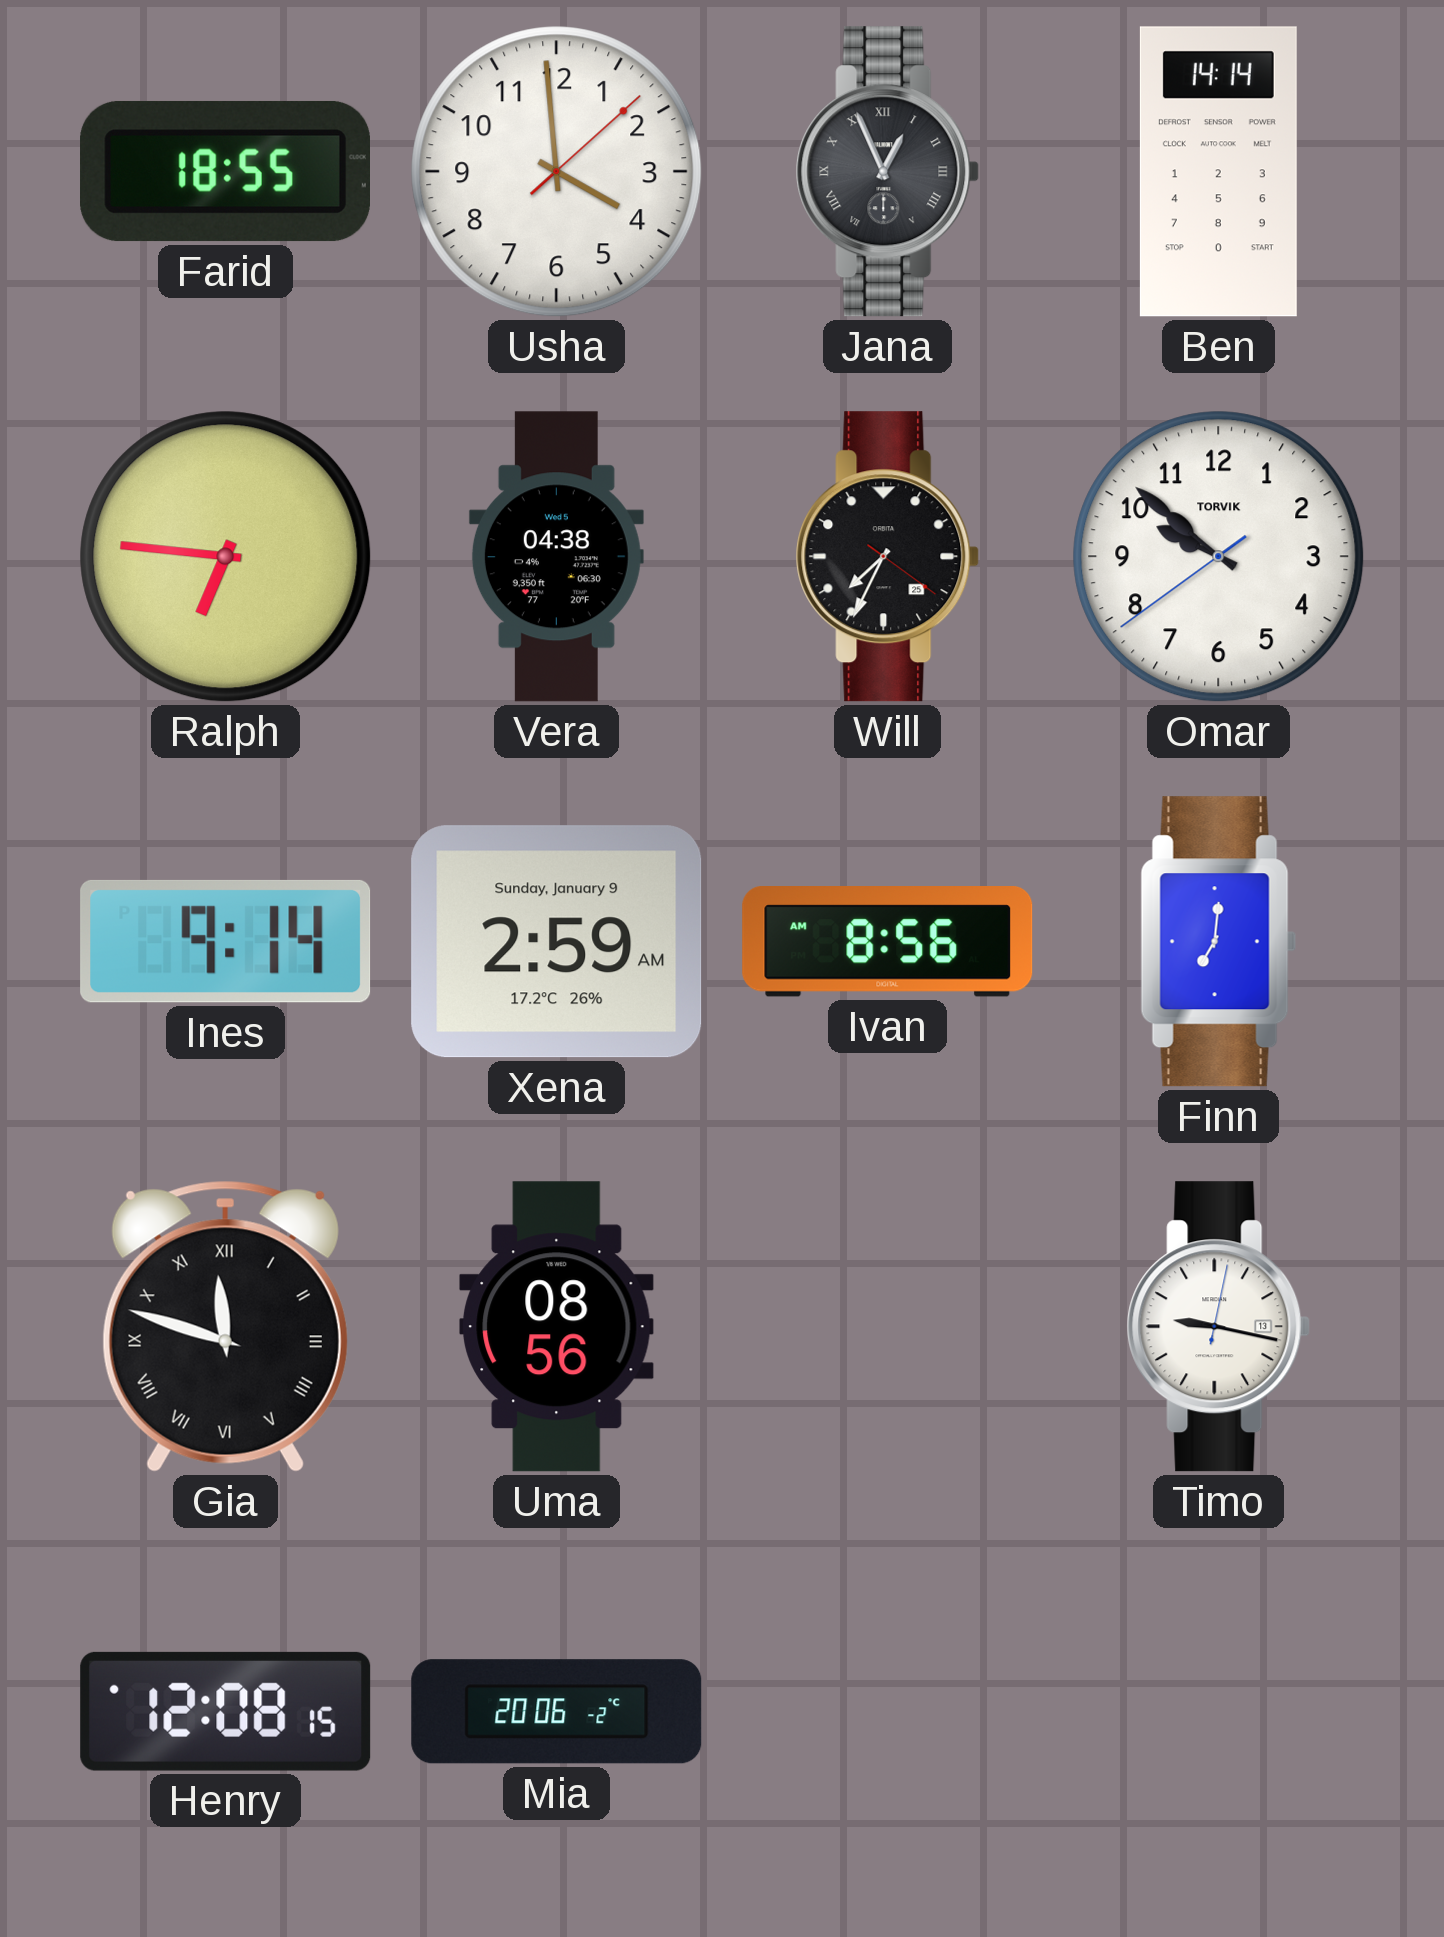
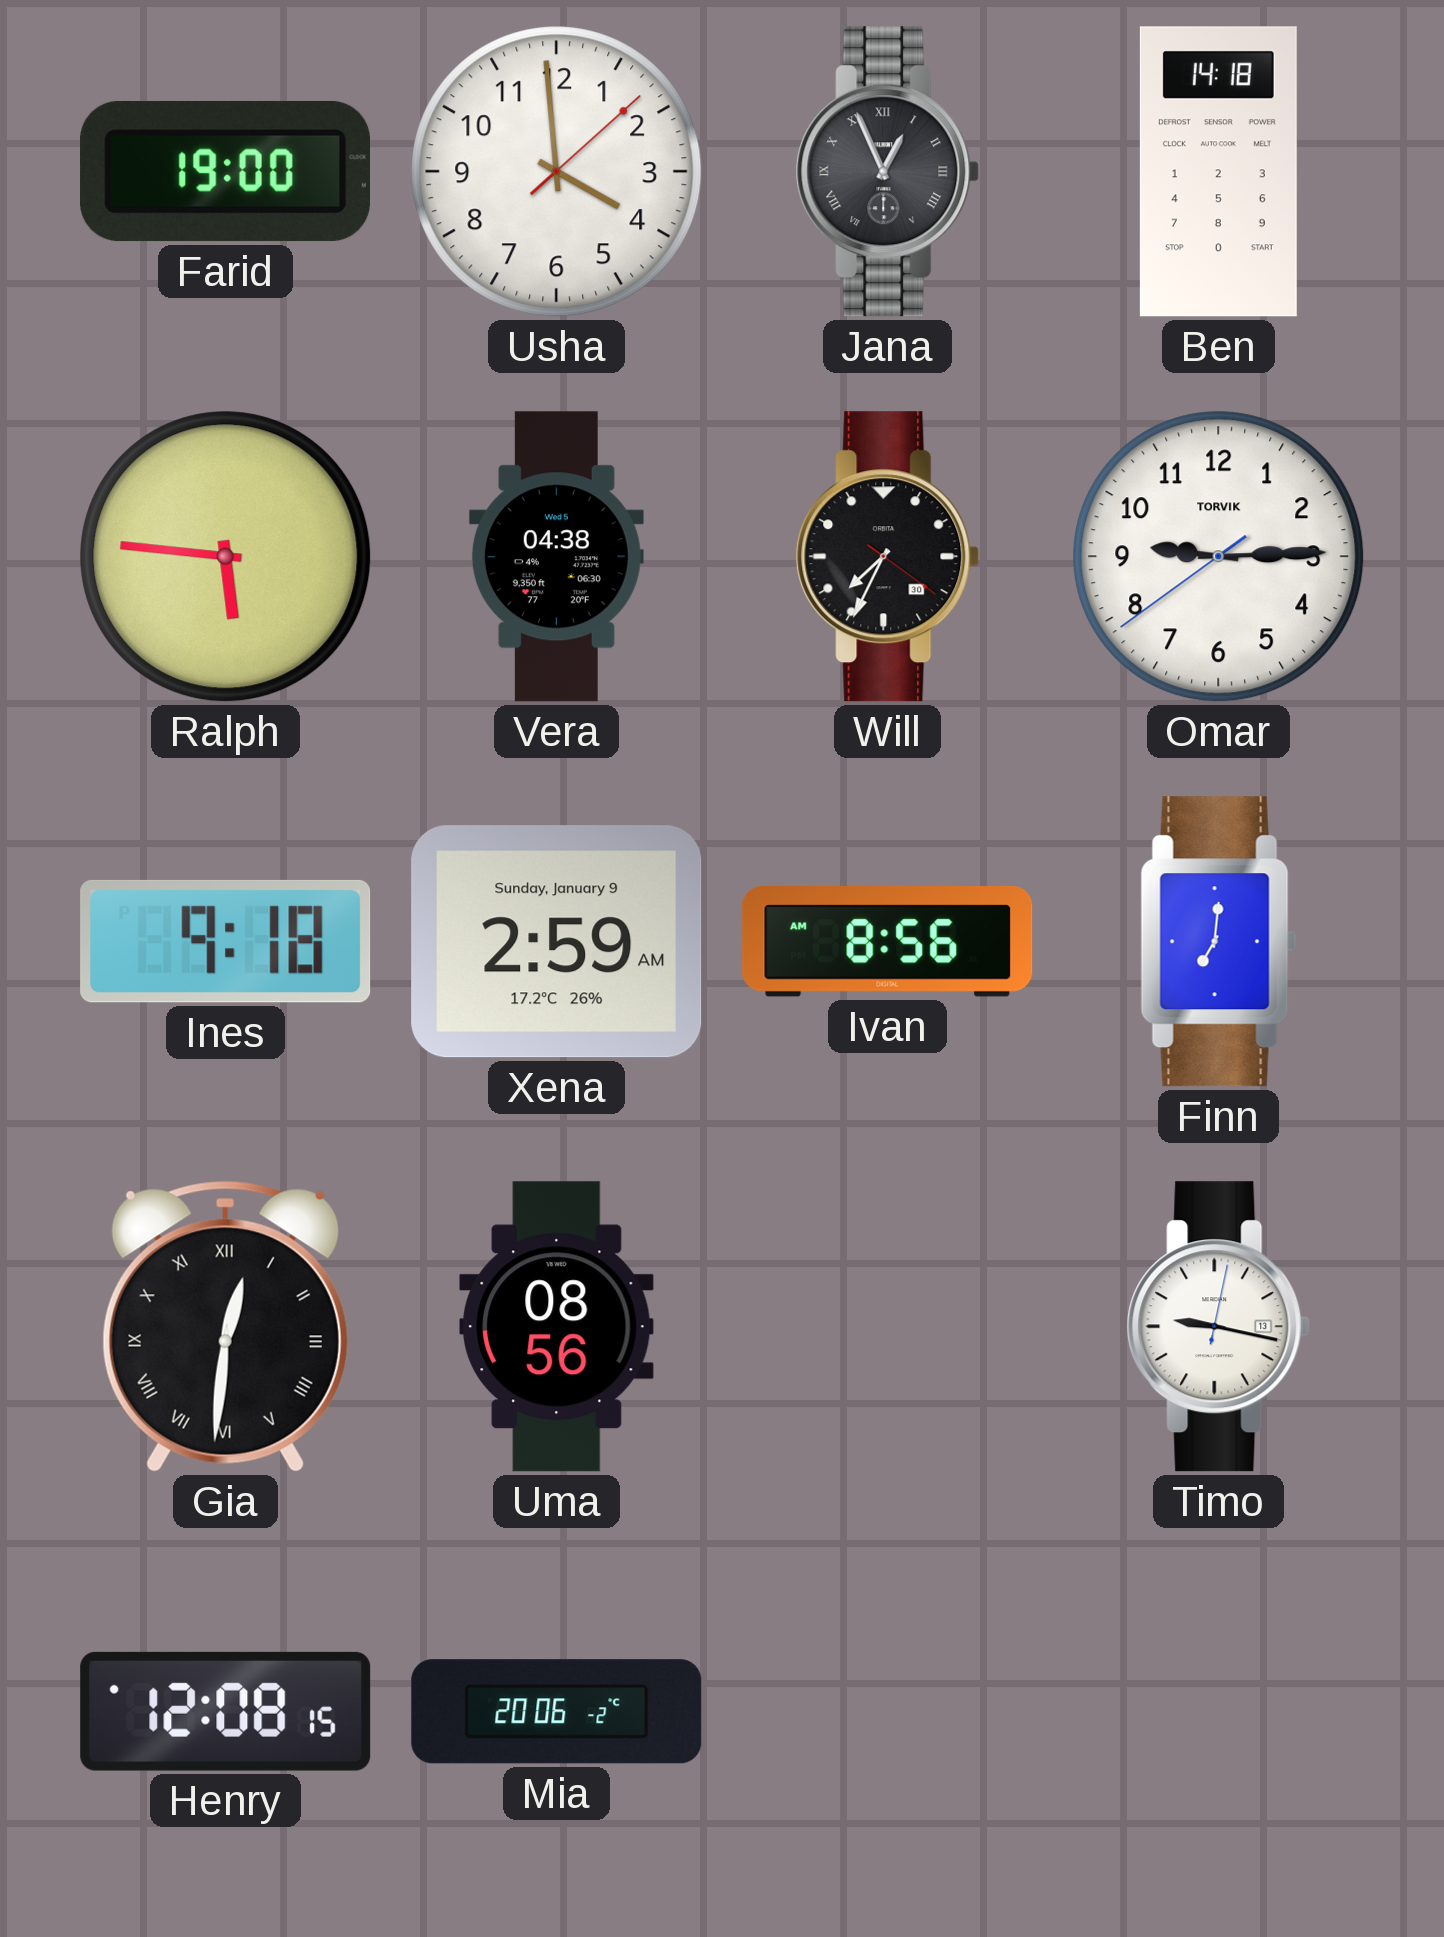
Farid: 18:55 -> 19:00 (225, 171)
Ben: 14:14 -> 14:18 (1218, 172)
Ralph: 6:46 -> 5:46 (226, 557)
Will date: 25 -> 30 (888, 557)
Omar: 9:51 -> 9:14 (1219, 557)
Ines: 9:14 -> 9:18 (226, 941)
Gia: 11:48 -> 12:31 (225, 1326)
